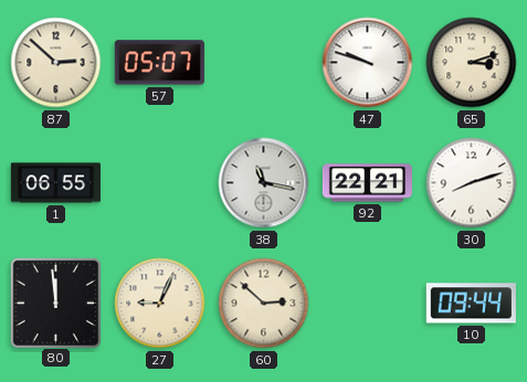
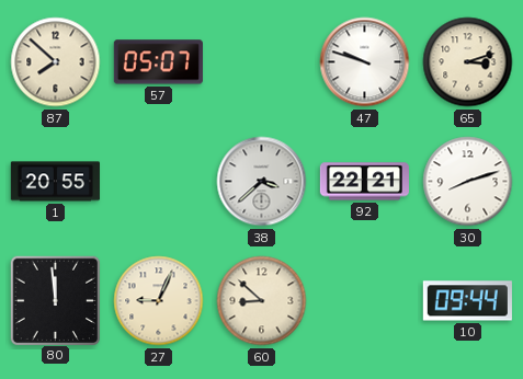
87: 2:52 -> 7:52 (56, 62)
1: 06:55 -> 20:55 (55, 182)
38: 11:17 -> 3:38 (262, 182)
60: 2:52 -> 8:52 (262, 301)
